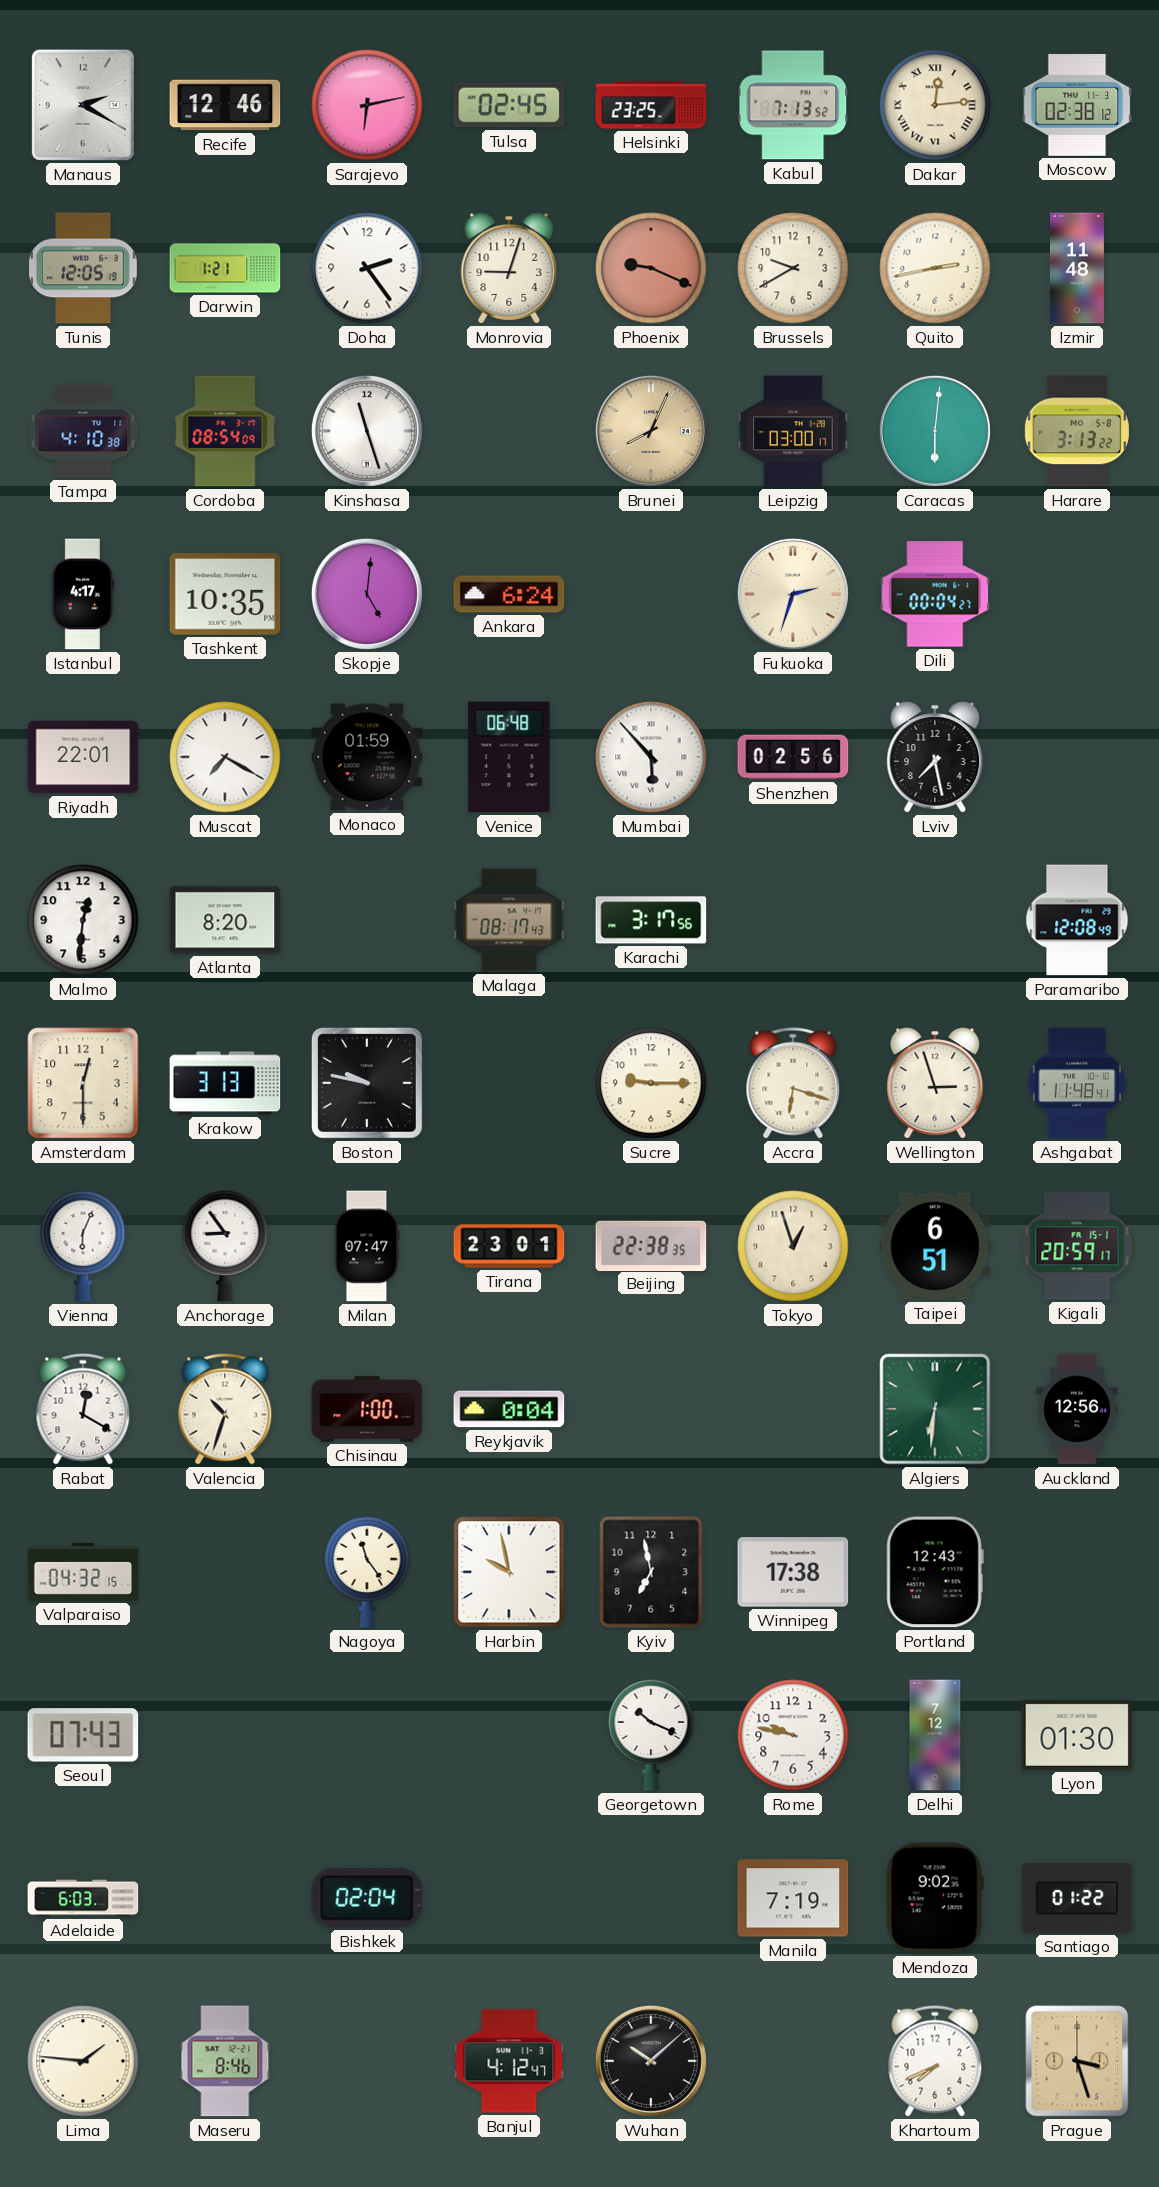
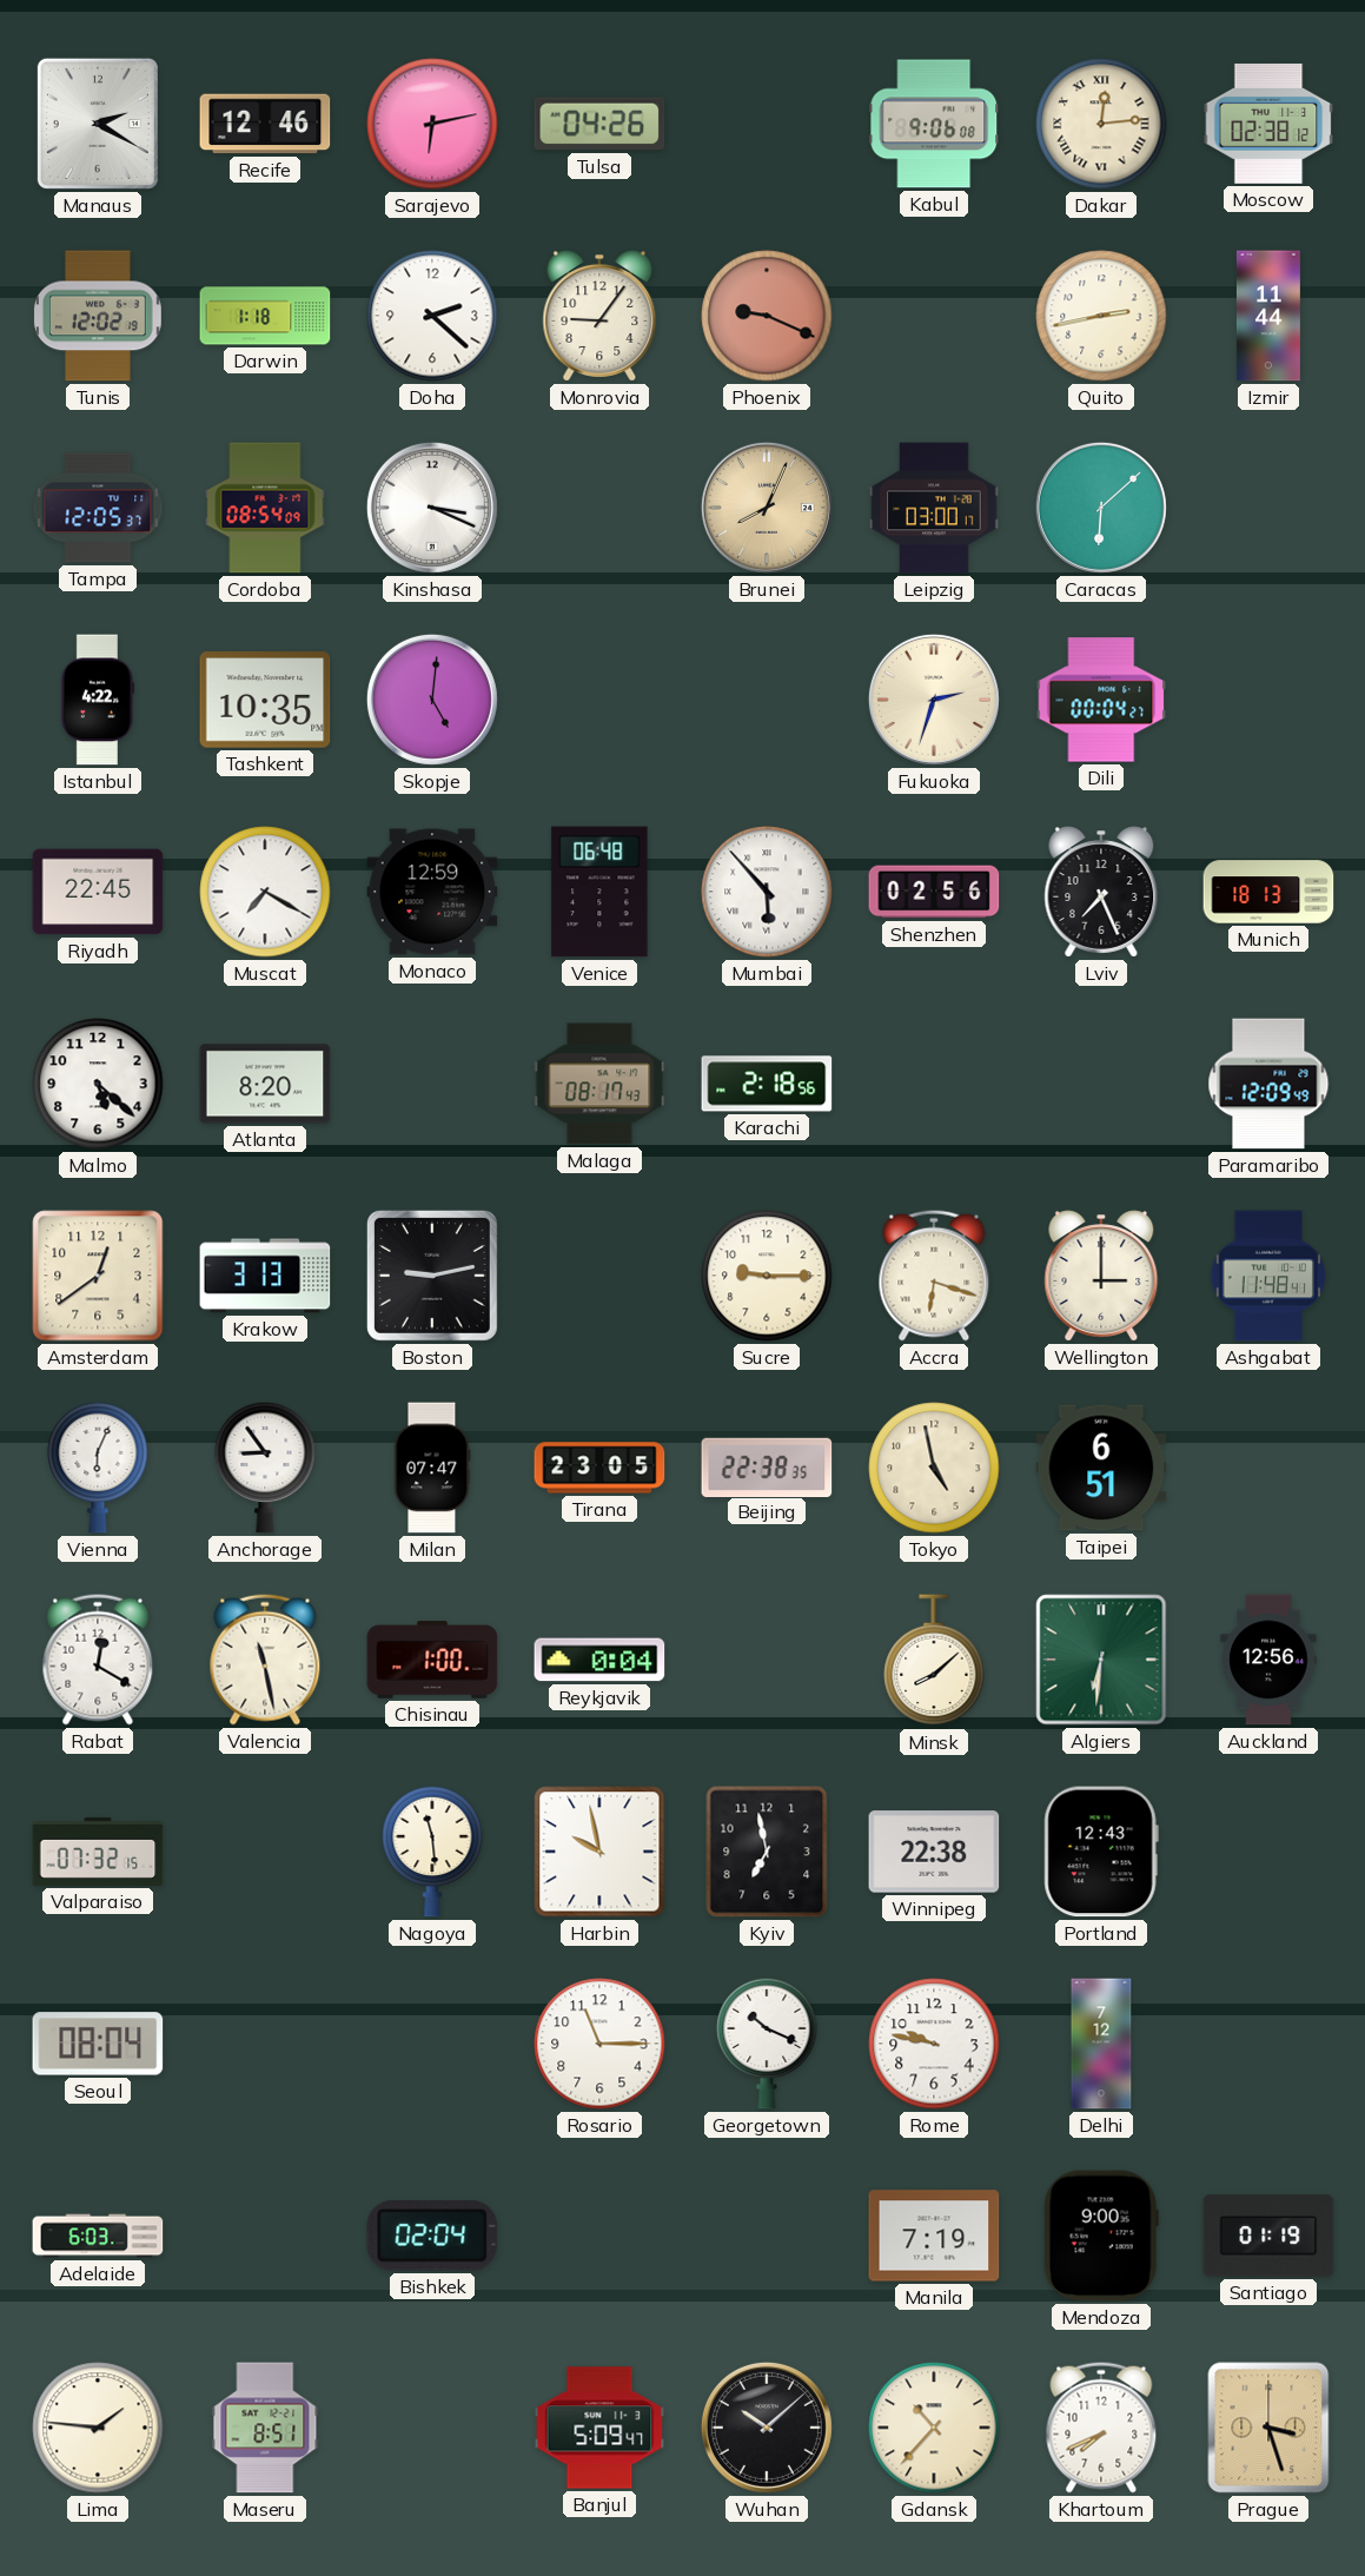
Tulsa: 02:45 -> 04:26 (599, 124)
Helsinki: 23:25 -> none (651, 105)
Kabul: 7:13 -> 9:06 (934, 124)
Tunis: 12:05 -> 12:02 (98, 316)
Darwin: 1:21 -> 1:18 (265, 316)
Doha: 2:24 -> 2:22 (432, 316)
Monrovia: 9:03 -> 9:06 (599, 316)
Brussels: 9:40 -> none (793, 268)
Izmir: 11:48 -> 11:44 (1268, 316)
Tampa: 4:10 -> 12:05 (98, 508)
Kinshasa: 11:27 -> 3:19 (432, 508)
Caracas: 6:01 -> 6:08 (1101, 508)
Harare: 3:13 -> none (1077, 431)
Istanbul: 4:17 -> 4:22 (98, 700)
Ankara: 6:24 -> none (509, 594)
Riyadh: 22:01 -> 22:45 (98, 892)
Monaco: 01:59 -> 12:59 (432, 892)
Lviv: 7:28 -> 7:26 (1101, 892)
Munich: none -> 18:13 (1268, 892)
Malmo: 12:31 -> 5:22 (98, 1084)
Karachi: 3:17 -> 2:18 (767, 1084)
Paramaribo: 12:08 -> 12:09 (1268, 1084)
Amsterdam: 12:30 -> 12:39 (98, 1276)
Boston: 9:47 -> 9:13 (432, 1276)
Wellington: 2:57 -> 3:00 (1101, 1276)
Tirana: 23:01 -> 23:05 (599, 1468)
Tokyo: 12:57 -> 4:58 (934, 1468)
Kigali: 20:59 -> none (1077, 1246)
Valencia: 10:33 -> 11:28 (265, 1660)
Minsk: none -> 8:08 (934, 1661)
Valparaiso: 04:32 -> 07:32 (98, 1852)
Nagoya: 11:24 -> 11:29 (432, 1852)
Winnipeg: 17:38 -> 22:38 (934, 1852)
Seoul: 07:43 -> 08:04 (98, 2044)
Rosario: none -> 11:15 (599, 2044)
Lyon: 01:30 -> none (1077, 1735)
Mendoza: 9:02 -> 9:00 (1101, 2236)
Santiago: 01:22 -> 01:19 (1268, 2236)
Maseru: 8:46 -> 8:51 (265, 2428)
Banjul: 4:12 -> 5:09 (599, 2428)
Gdansk: none -> 10:37 (934, 2428)
